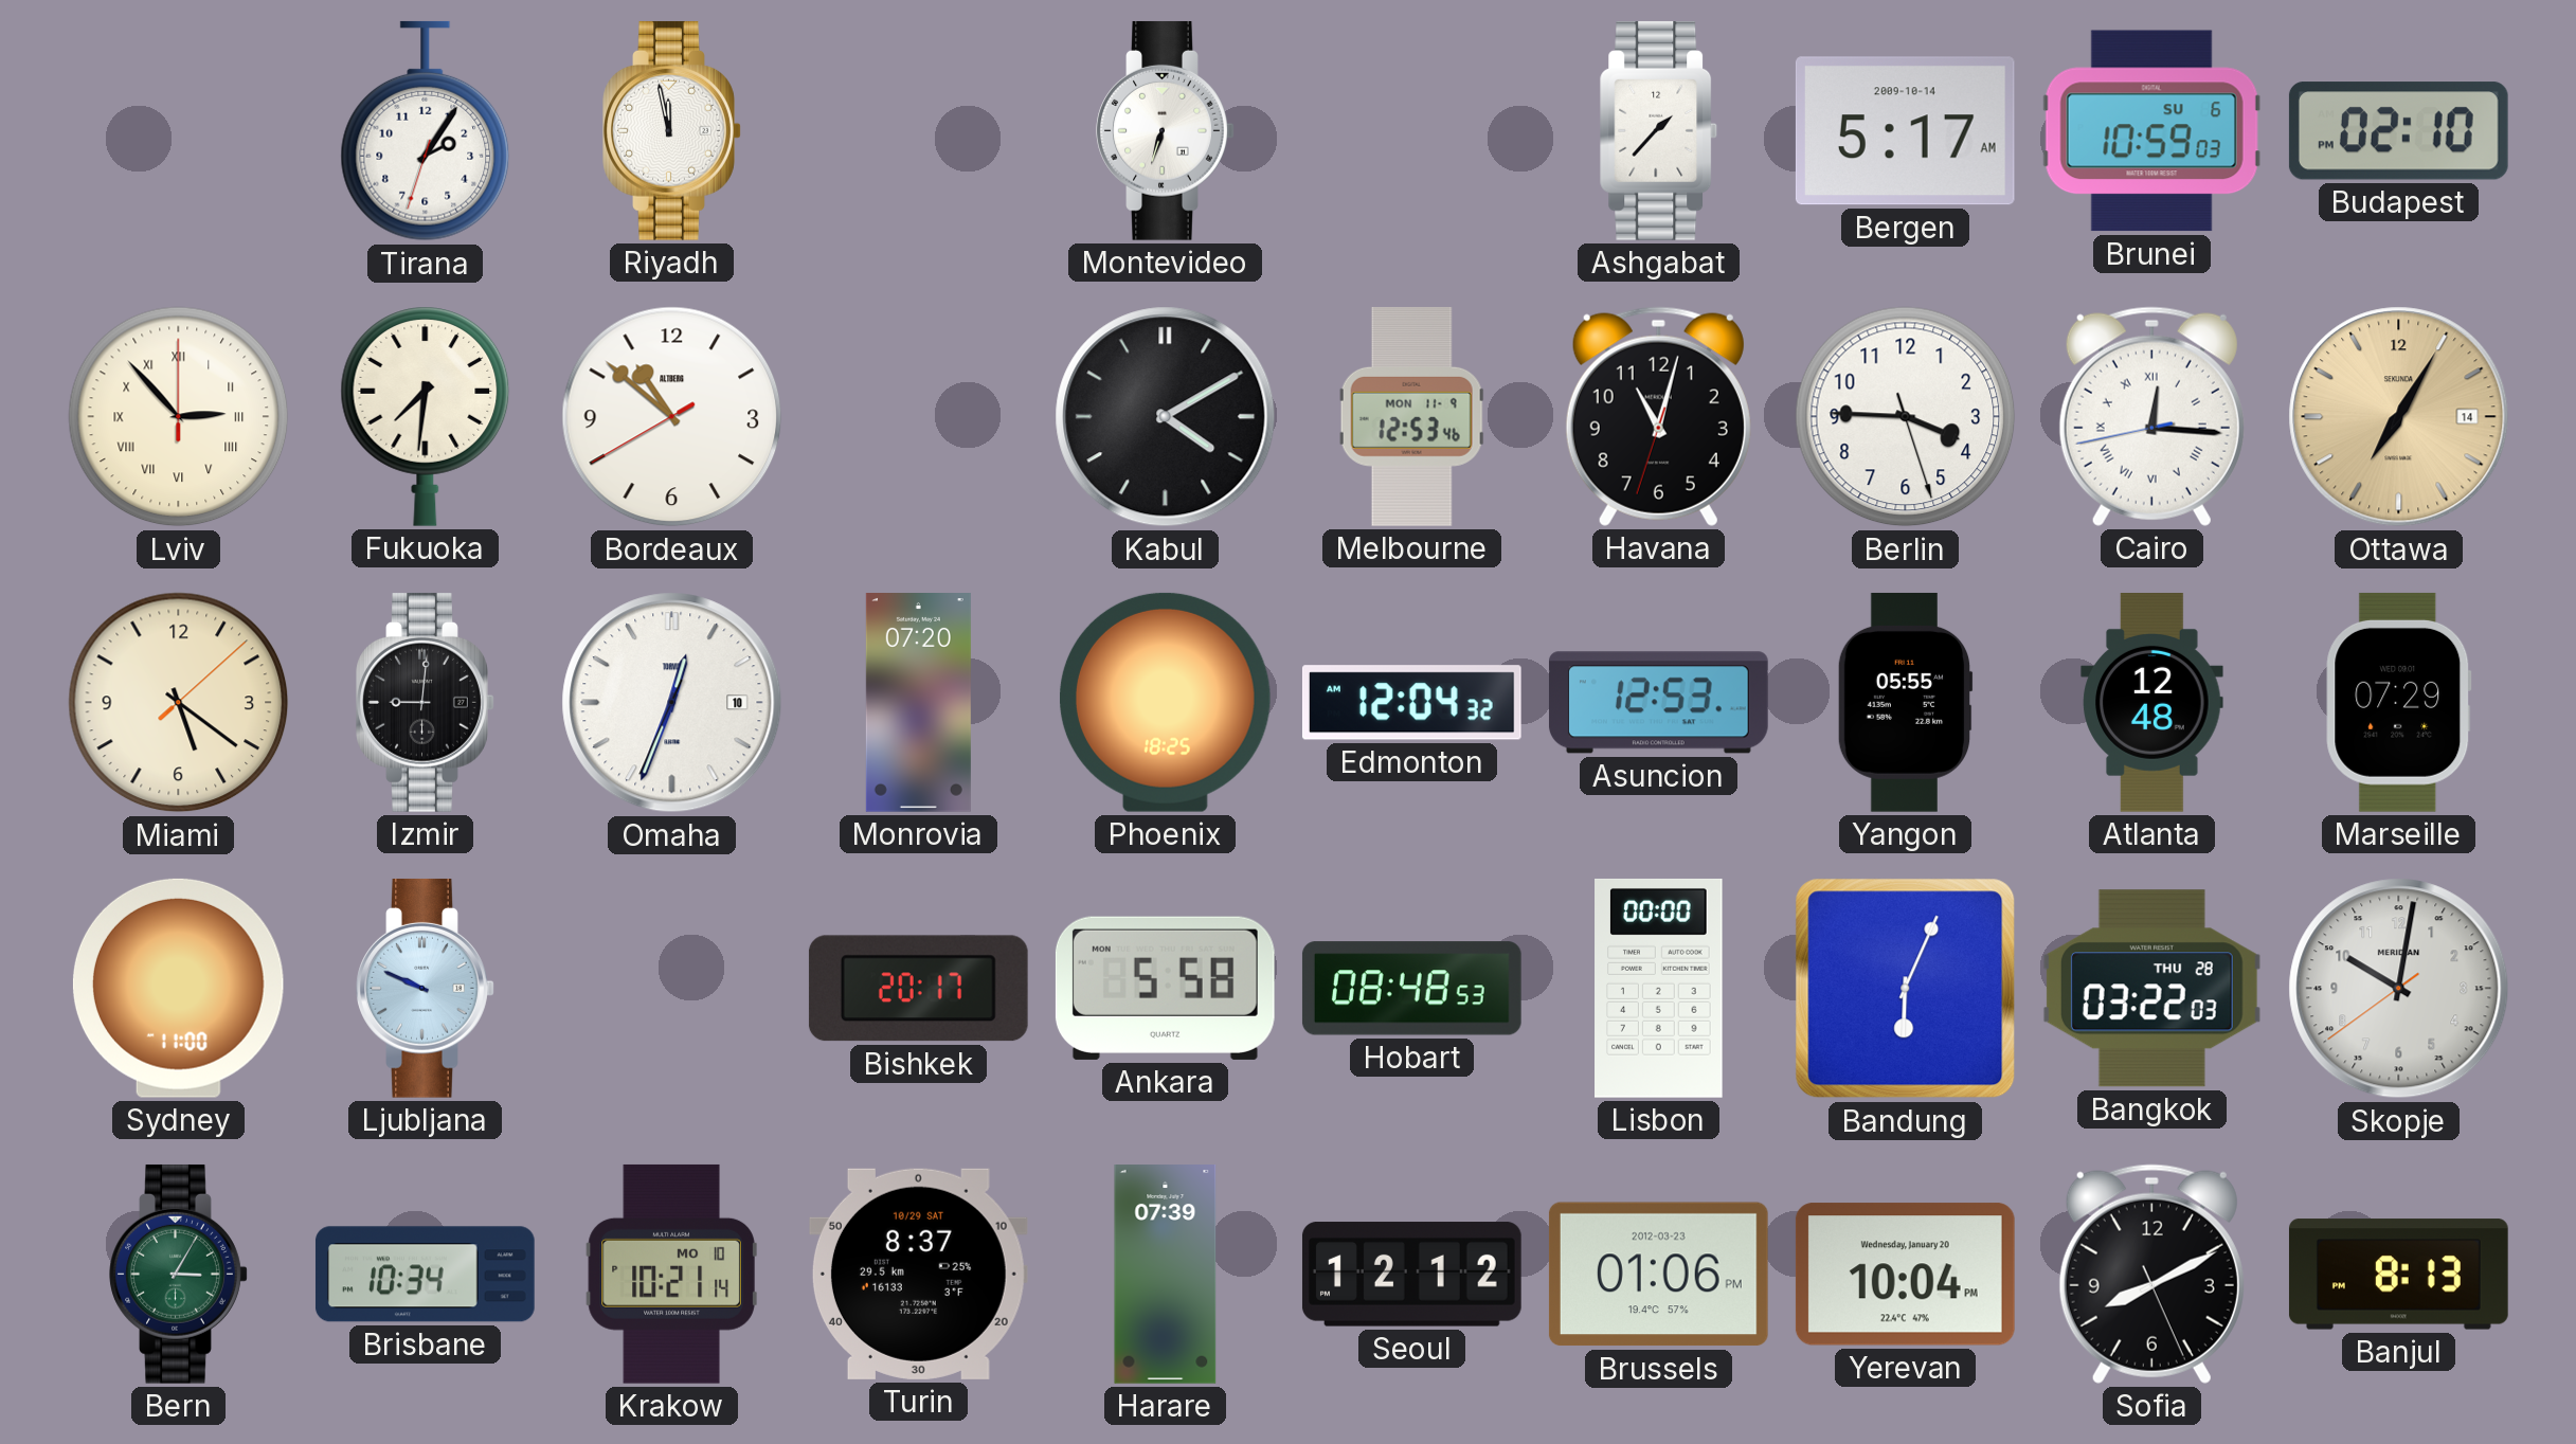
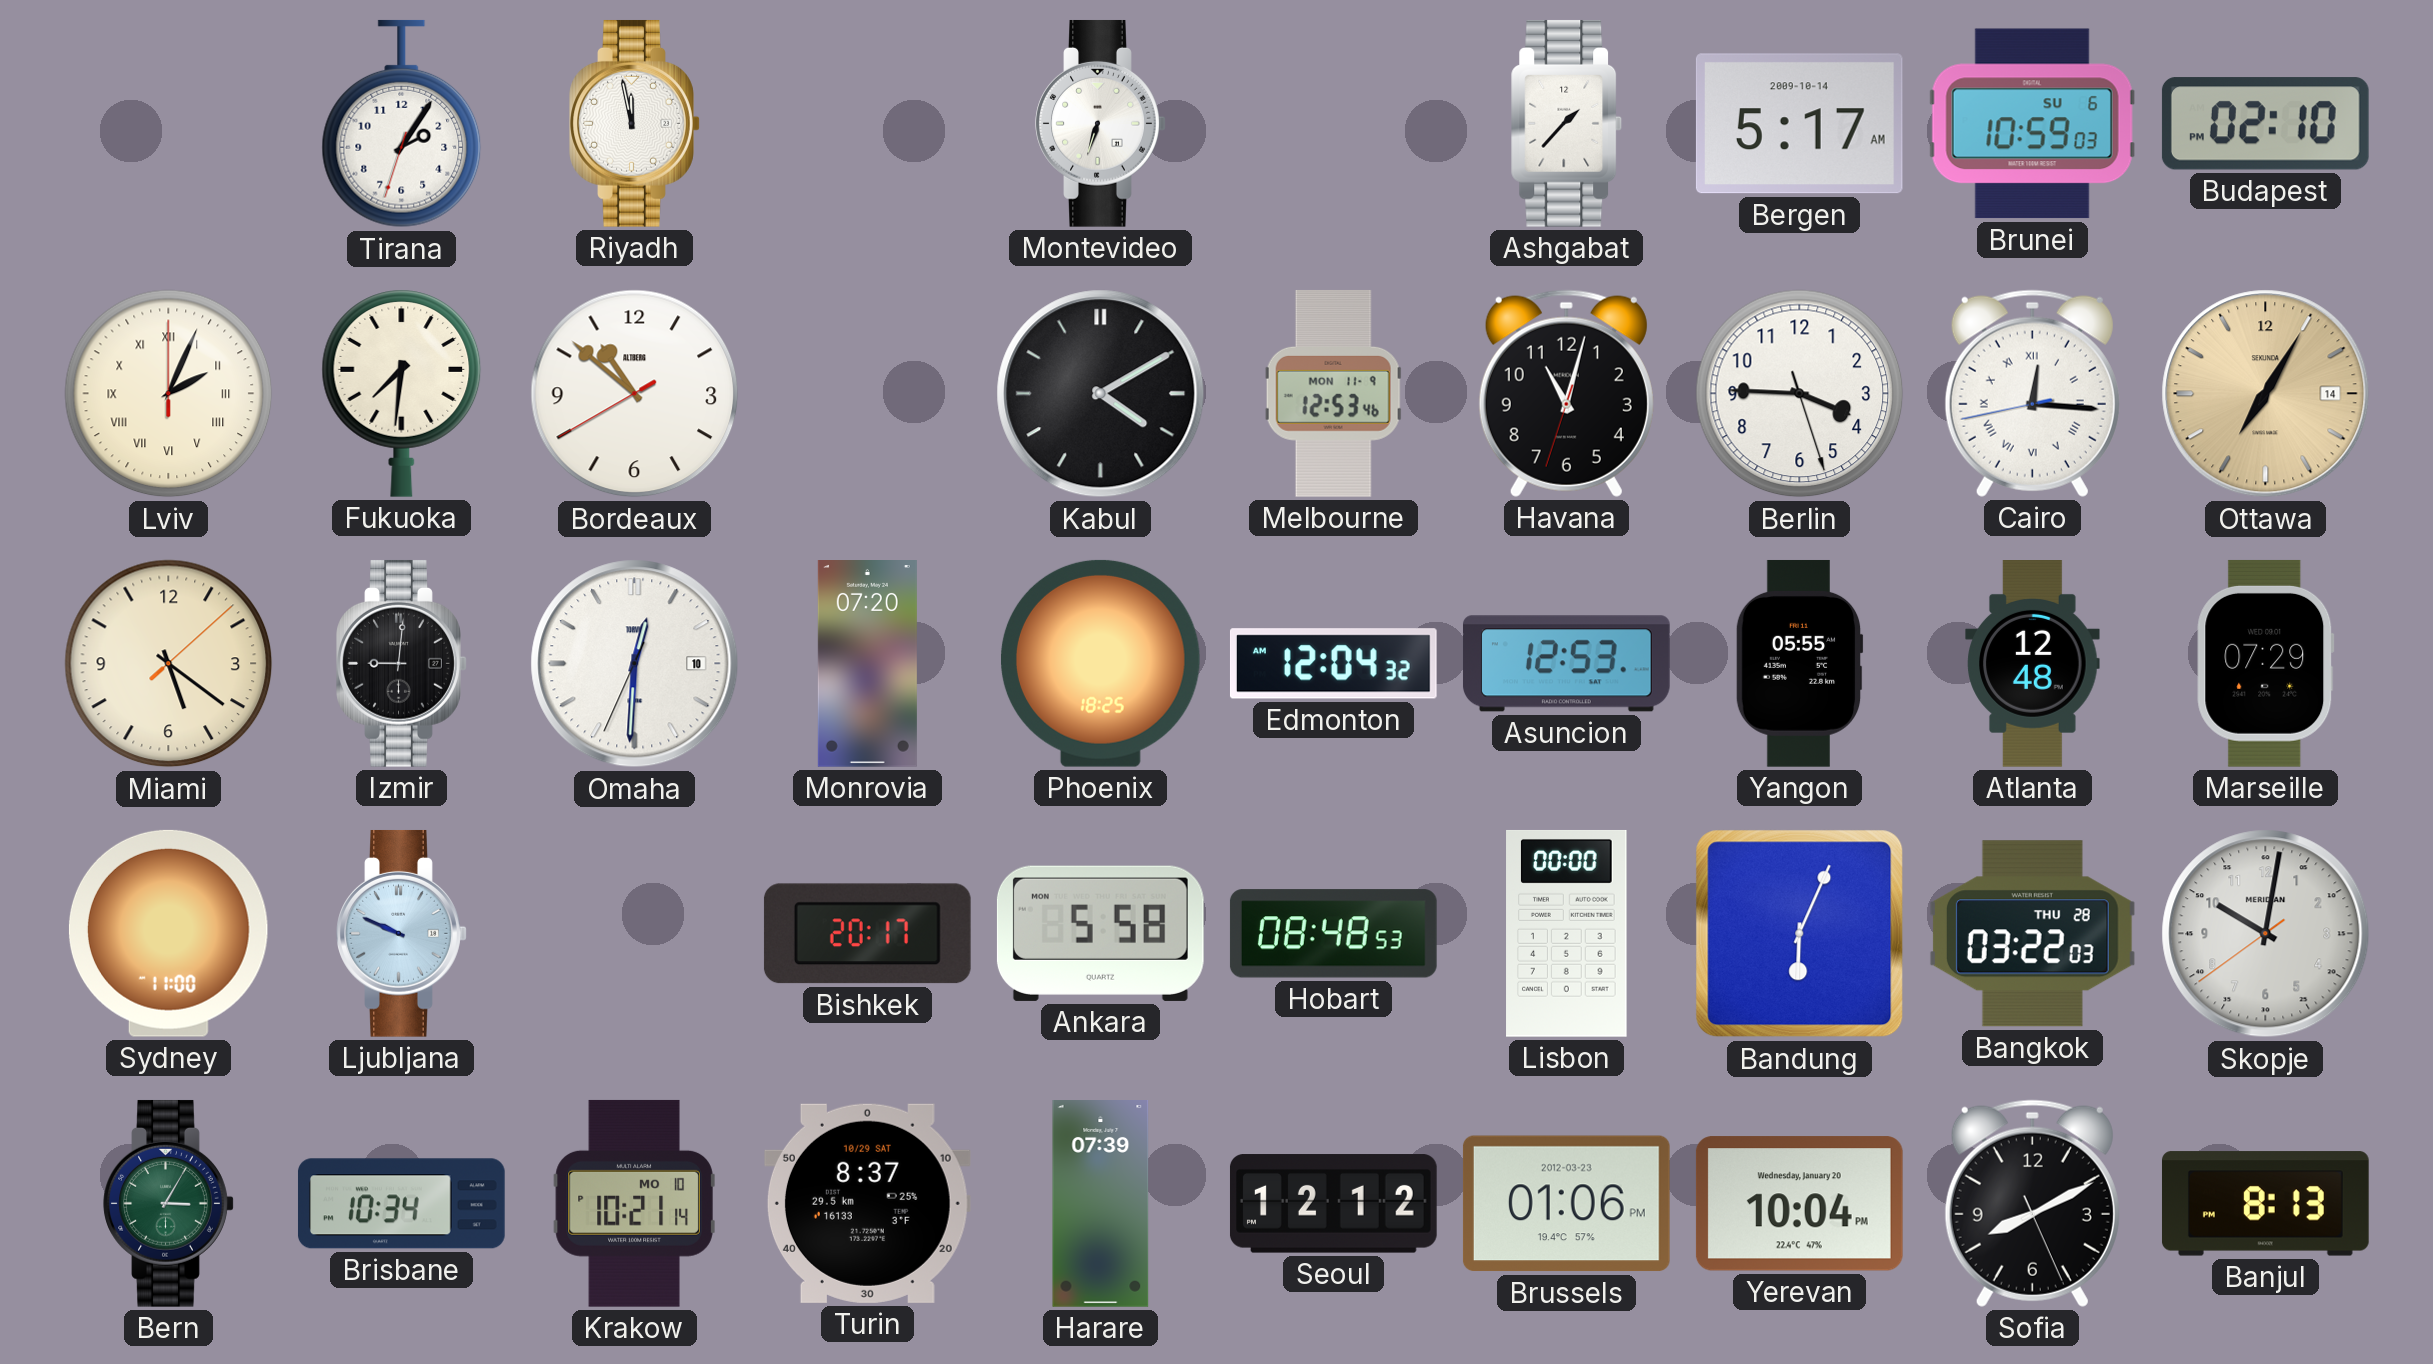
Lviv: 2:53 -> 2:04 (169, 394)
Omaha: 12:33 -> 12:30 (635, 664)
